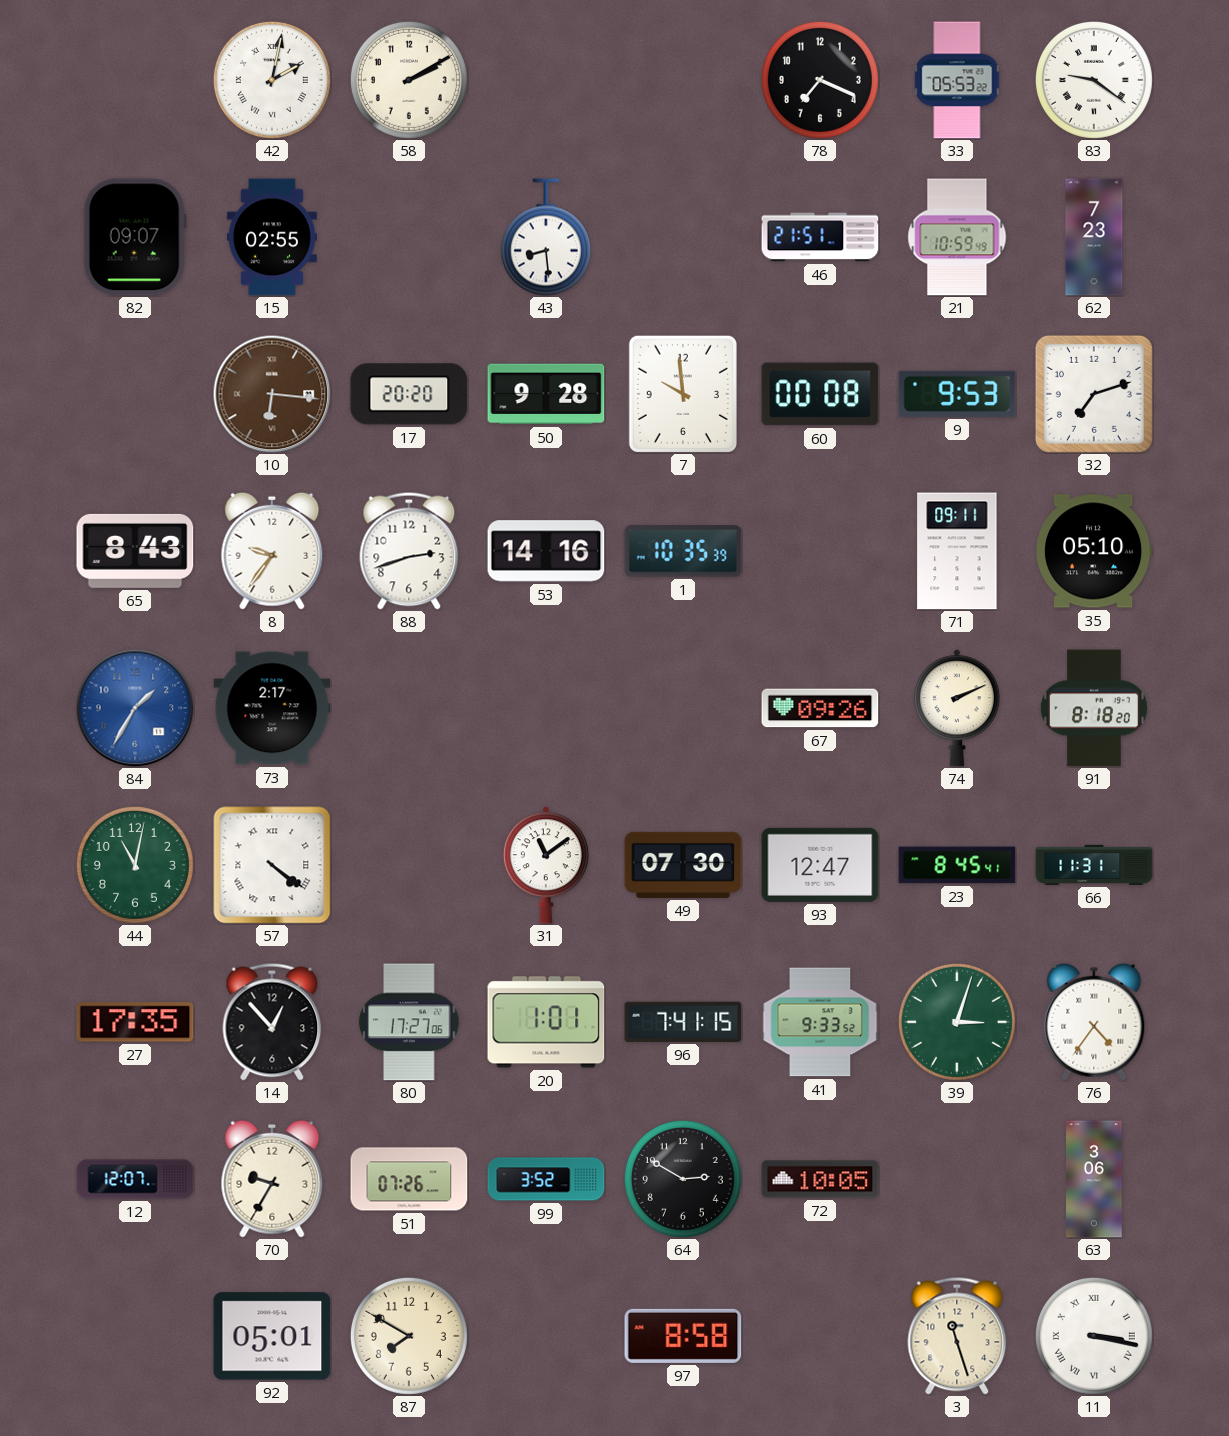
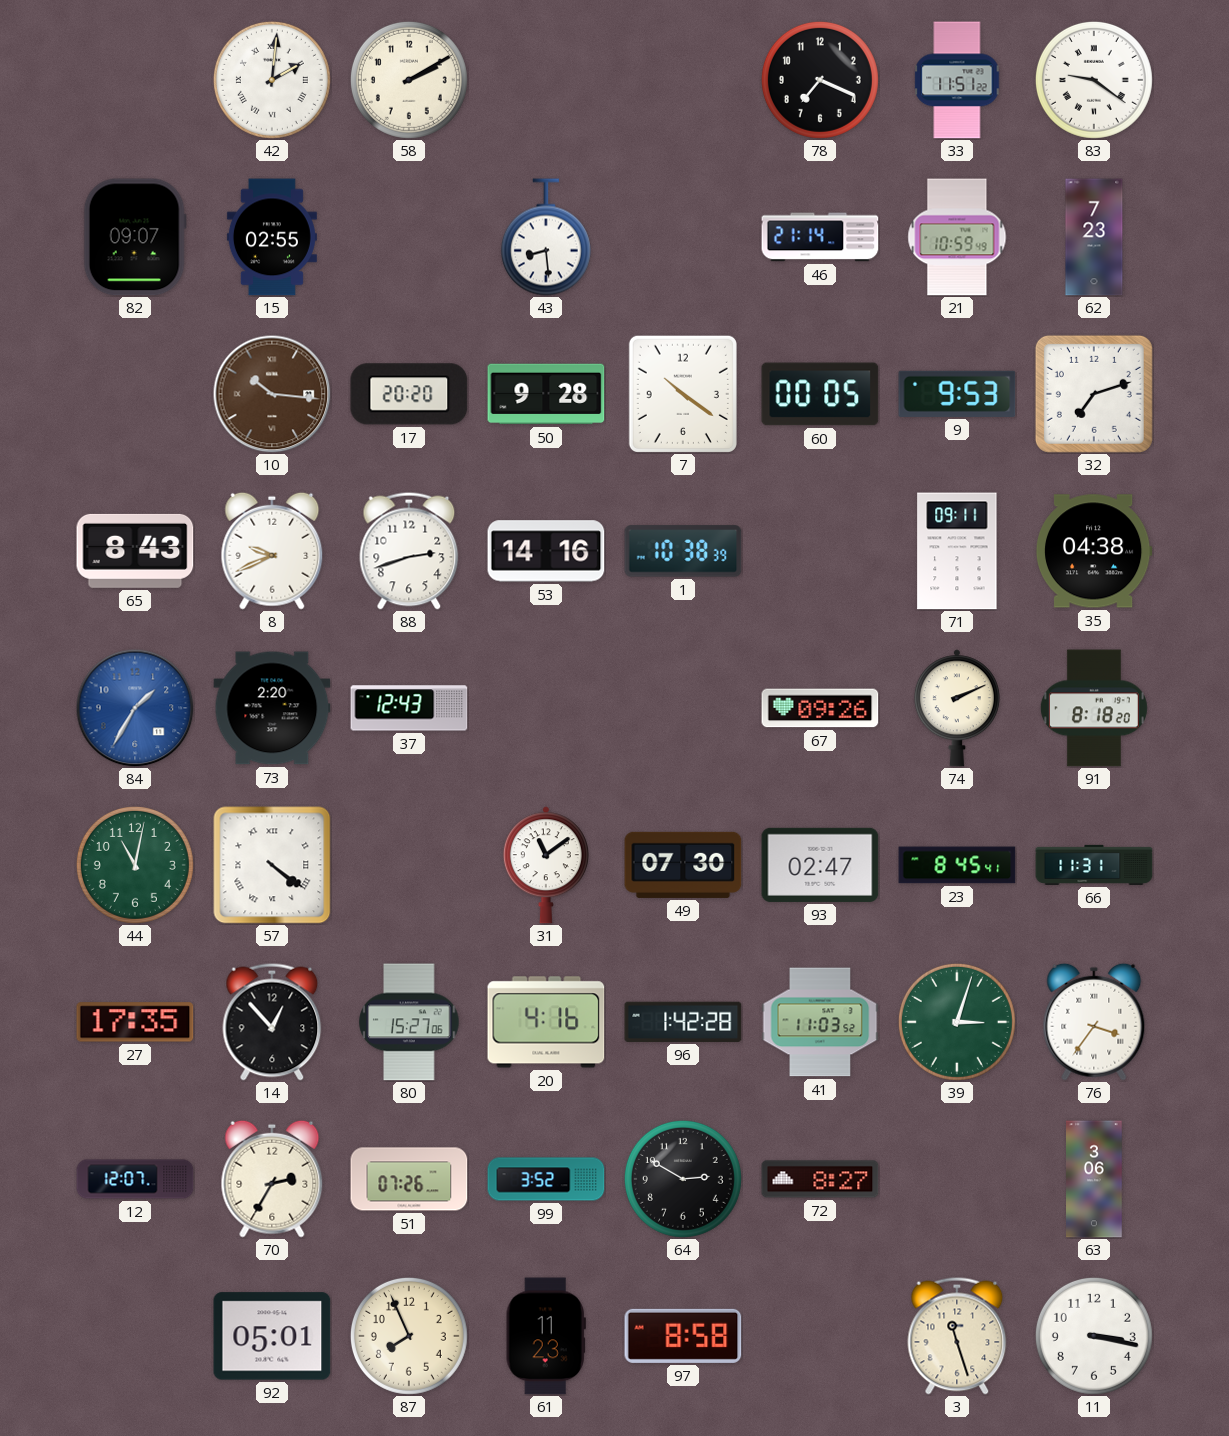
42: 2:02 -> 2:01 (272, 80)
33: 05:53 -> 11:51 (957, 80)
46: 21:51 -> 21:14 (820, 237)
10: 6:16 -> 10:16 (272, 394)
7: 9:59 -> 10:21 (683, 394)
60: 00:08 -> 00:05 (820, 394)
8: 9:36 -> 9:41 (272, 551)
1: 10:35 -> 10:38 (683, 551)
35: 05:10 -> 04:38 (1094, 551)
73: 2:17 -> 2:20 (272, 708)
37: none -> 12:43 (409, 708)
93: 12:47 -> 02:47 (820, 865)
80: 17:27 -> 15:27 (409, 1022)
20: 1:01 -> 4:16 (546, 1022)
96: 7:41 -> 1:42 (683, 1022)
41: 9:33 -> 11:03 (820, 1022)
76: 4:36 -> 3:36 (1094, 1022)
70: 9:35 -> 2:35 (272, 1179)
72: 10:05 -> 8:27 (820, 1179)
87: 7:50 -> 7:56 (409, 1336)
61: none -> 11:23 (546, 1336)
11 numerals: Roman -> Arabic (1094, 1336)
